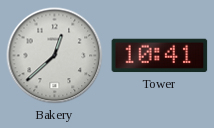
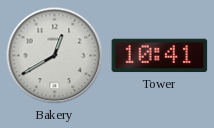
Bakery: 12:38 -> 12:40 (55, 56)
